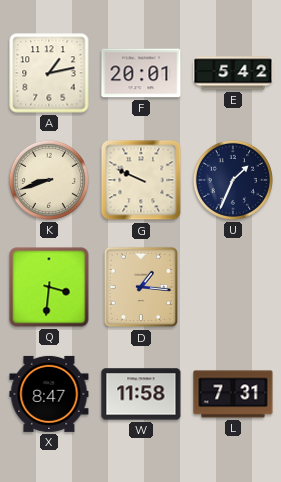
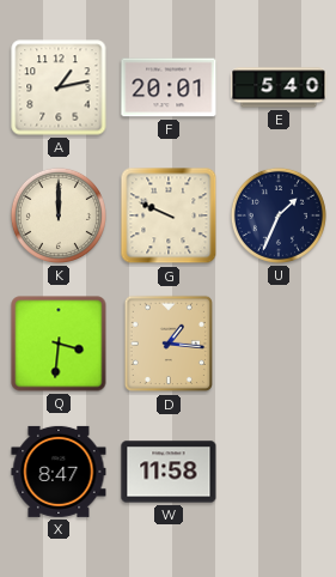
E: 5:42 -> 5:40 (279, 87)
K: 8:42 -> 12:00 (59, 215)
L: 7:31 -> none (233, 394)
